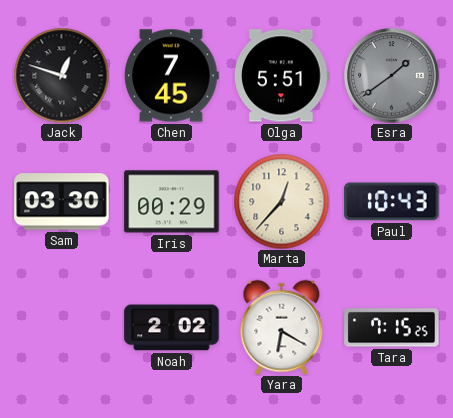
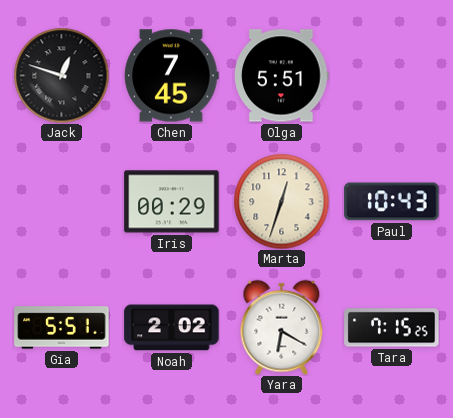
Esra: 1:39 -> none (392, 76)
Sam: 03:30 -> none (62, 202)
Marta: 12:37 -> 12:33 (281, 201)
Gia: none -> 5:51 (62, 328)
